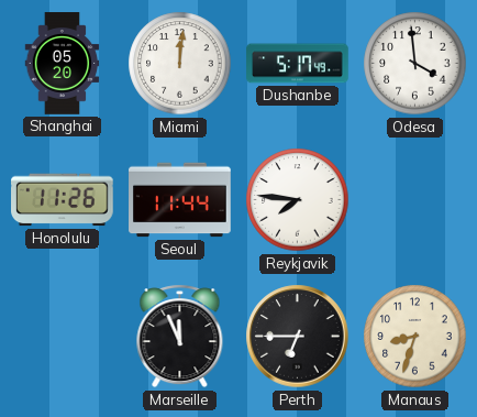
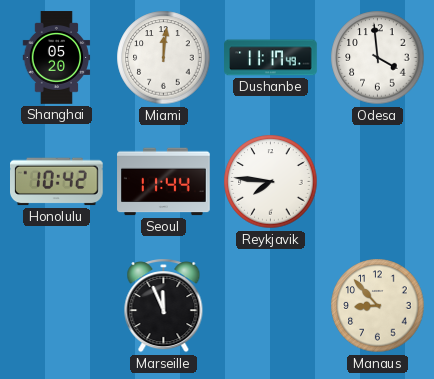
Dushanbe: 5:17 -> 11:17 (271, 58)
Honolulu: 11:26 -> 10:42 (57, 182)
Perth: 6:45 -> none (298, 337)
Manaus: 8:33 -> 8:53 (378, 306)
